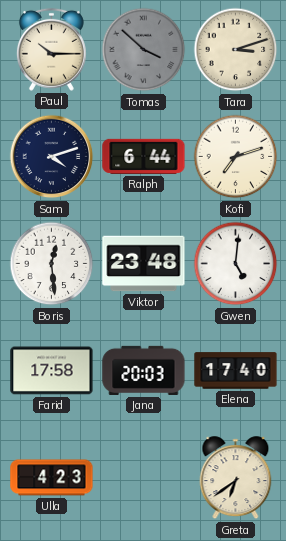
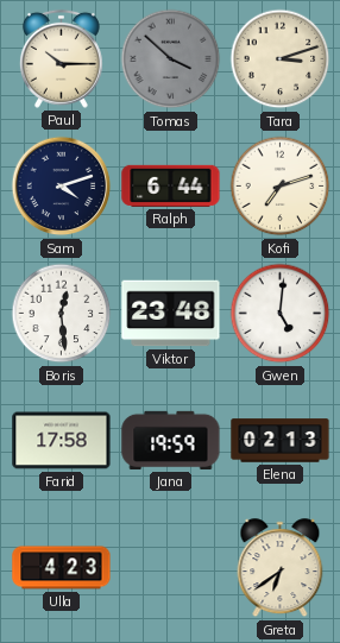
Jana: 20:03 -> 19:59 (171, 440)
Elena: 17:40 -> 02:13 (281, 441)
